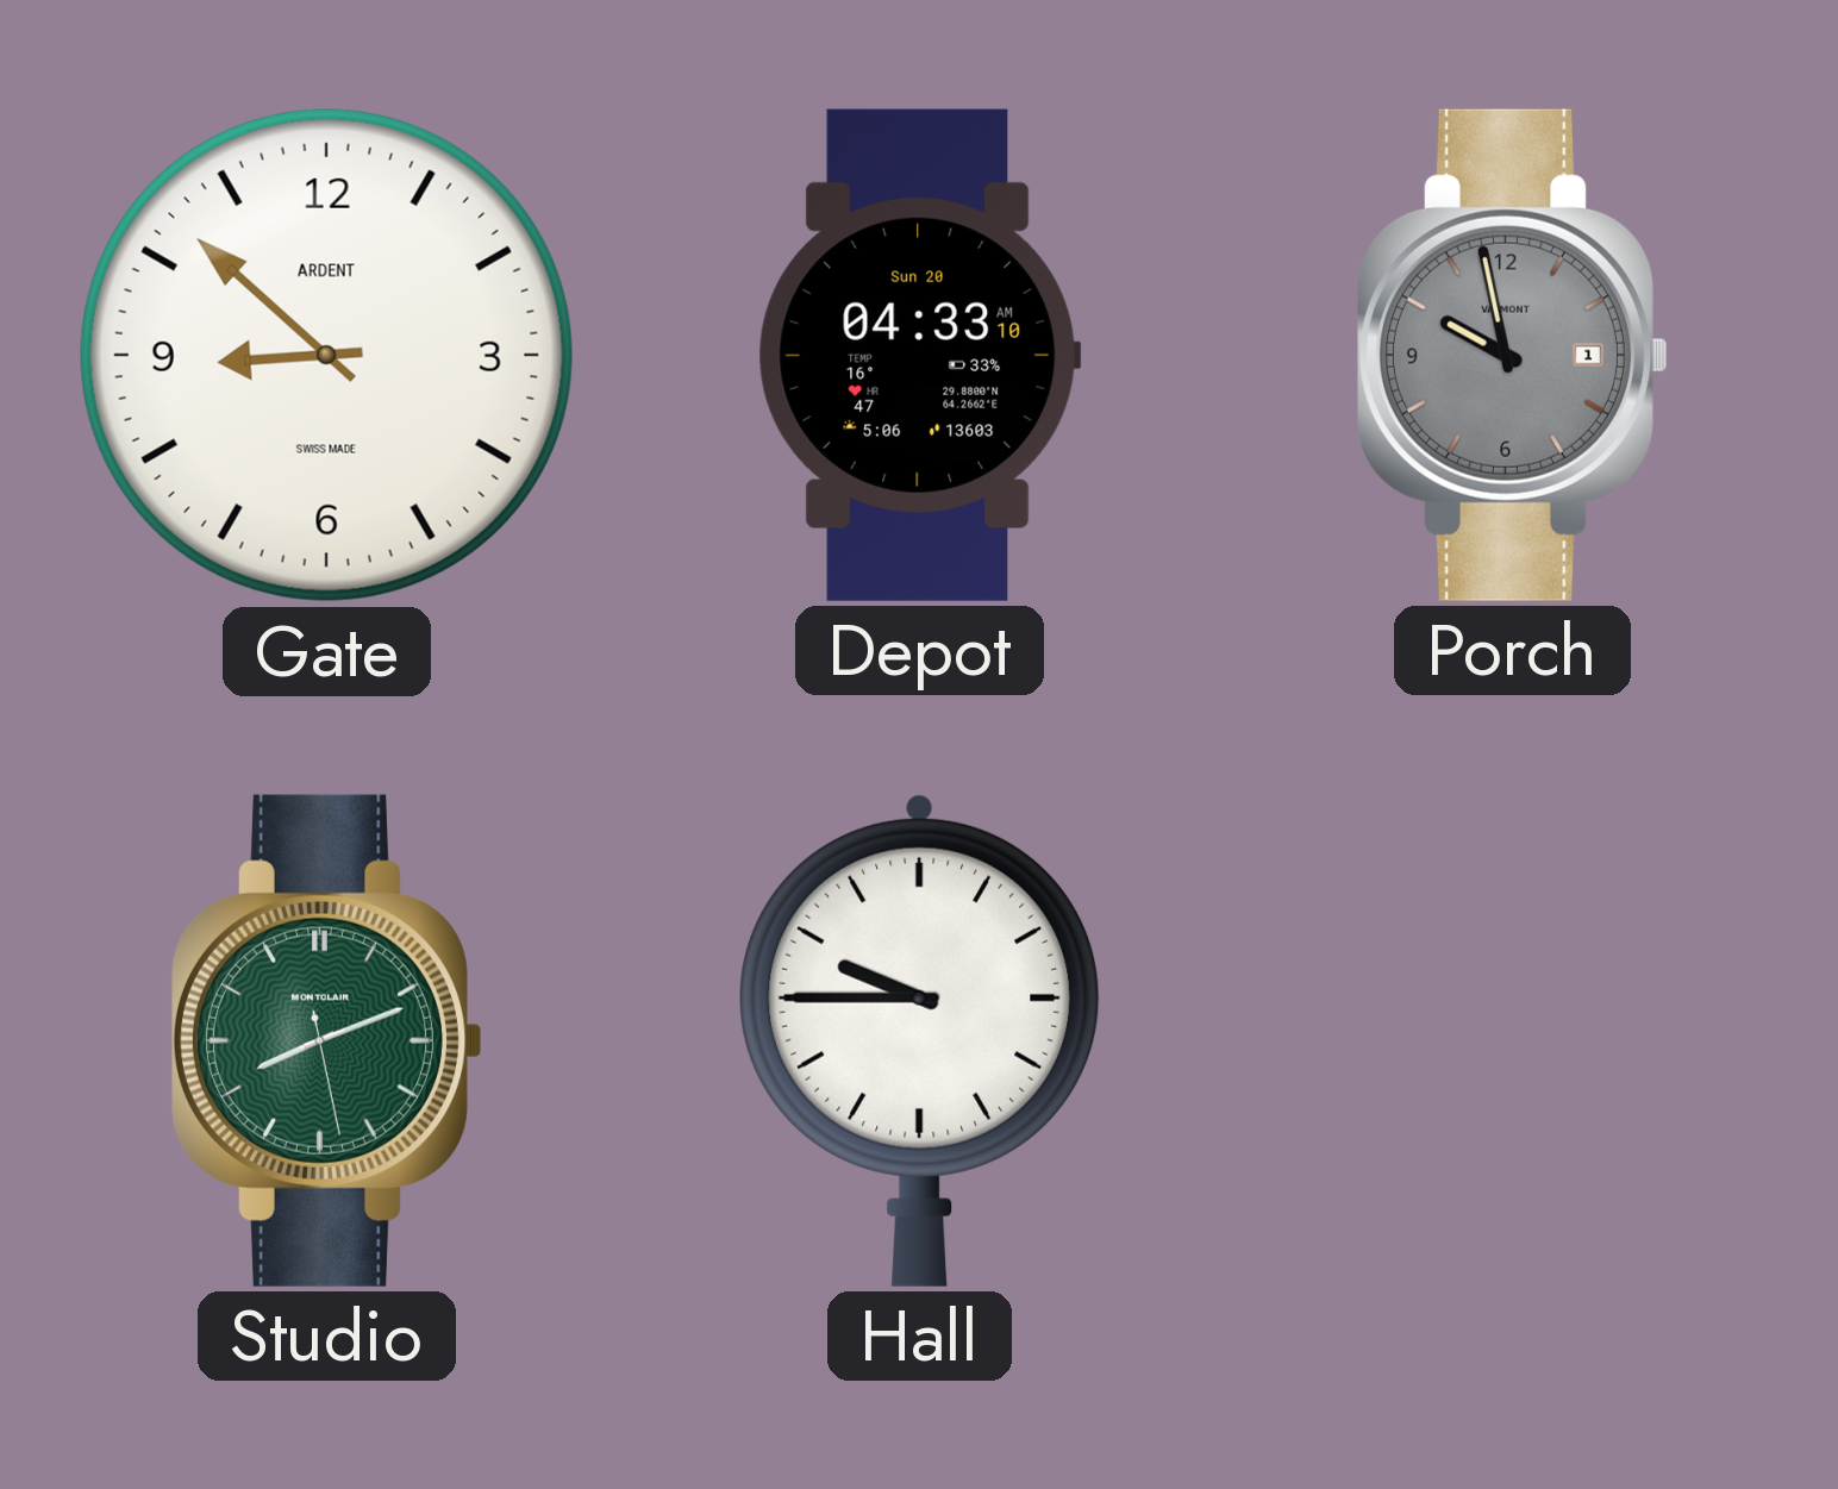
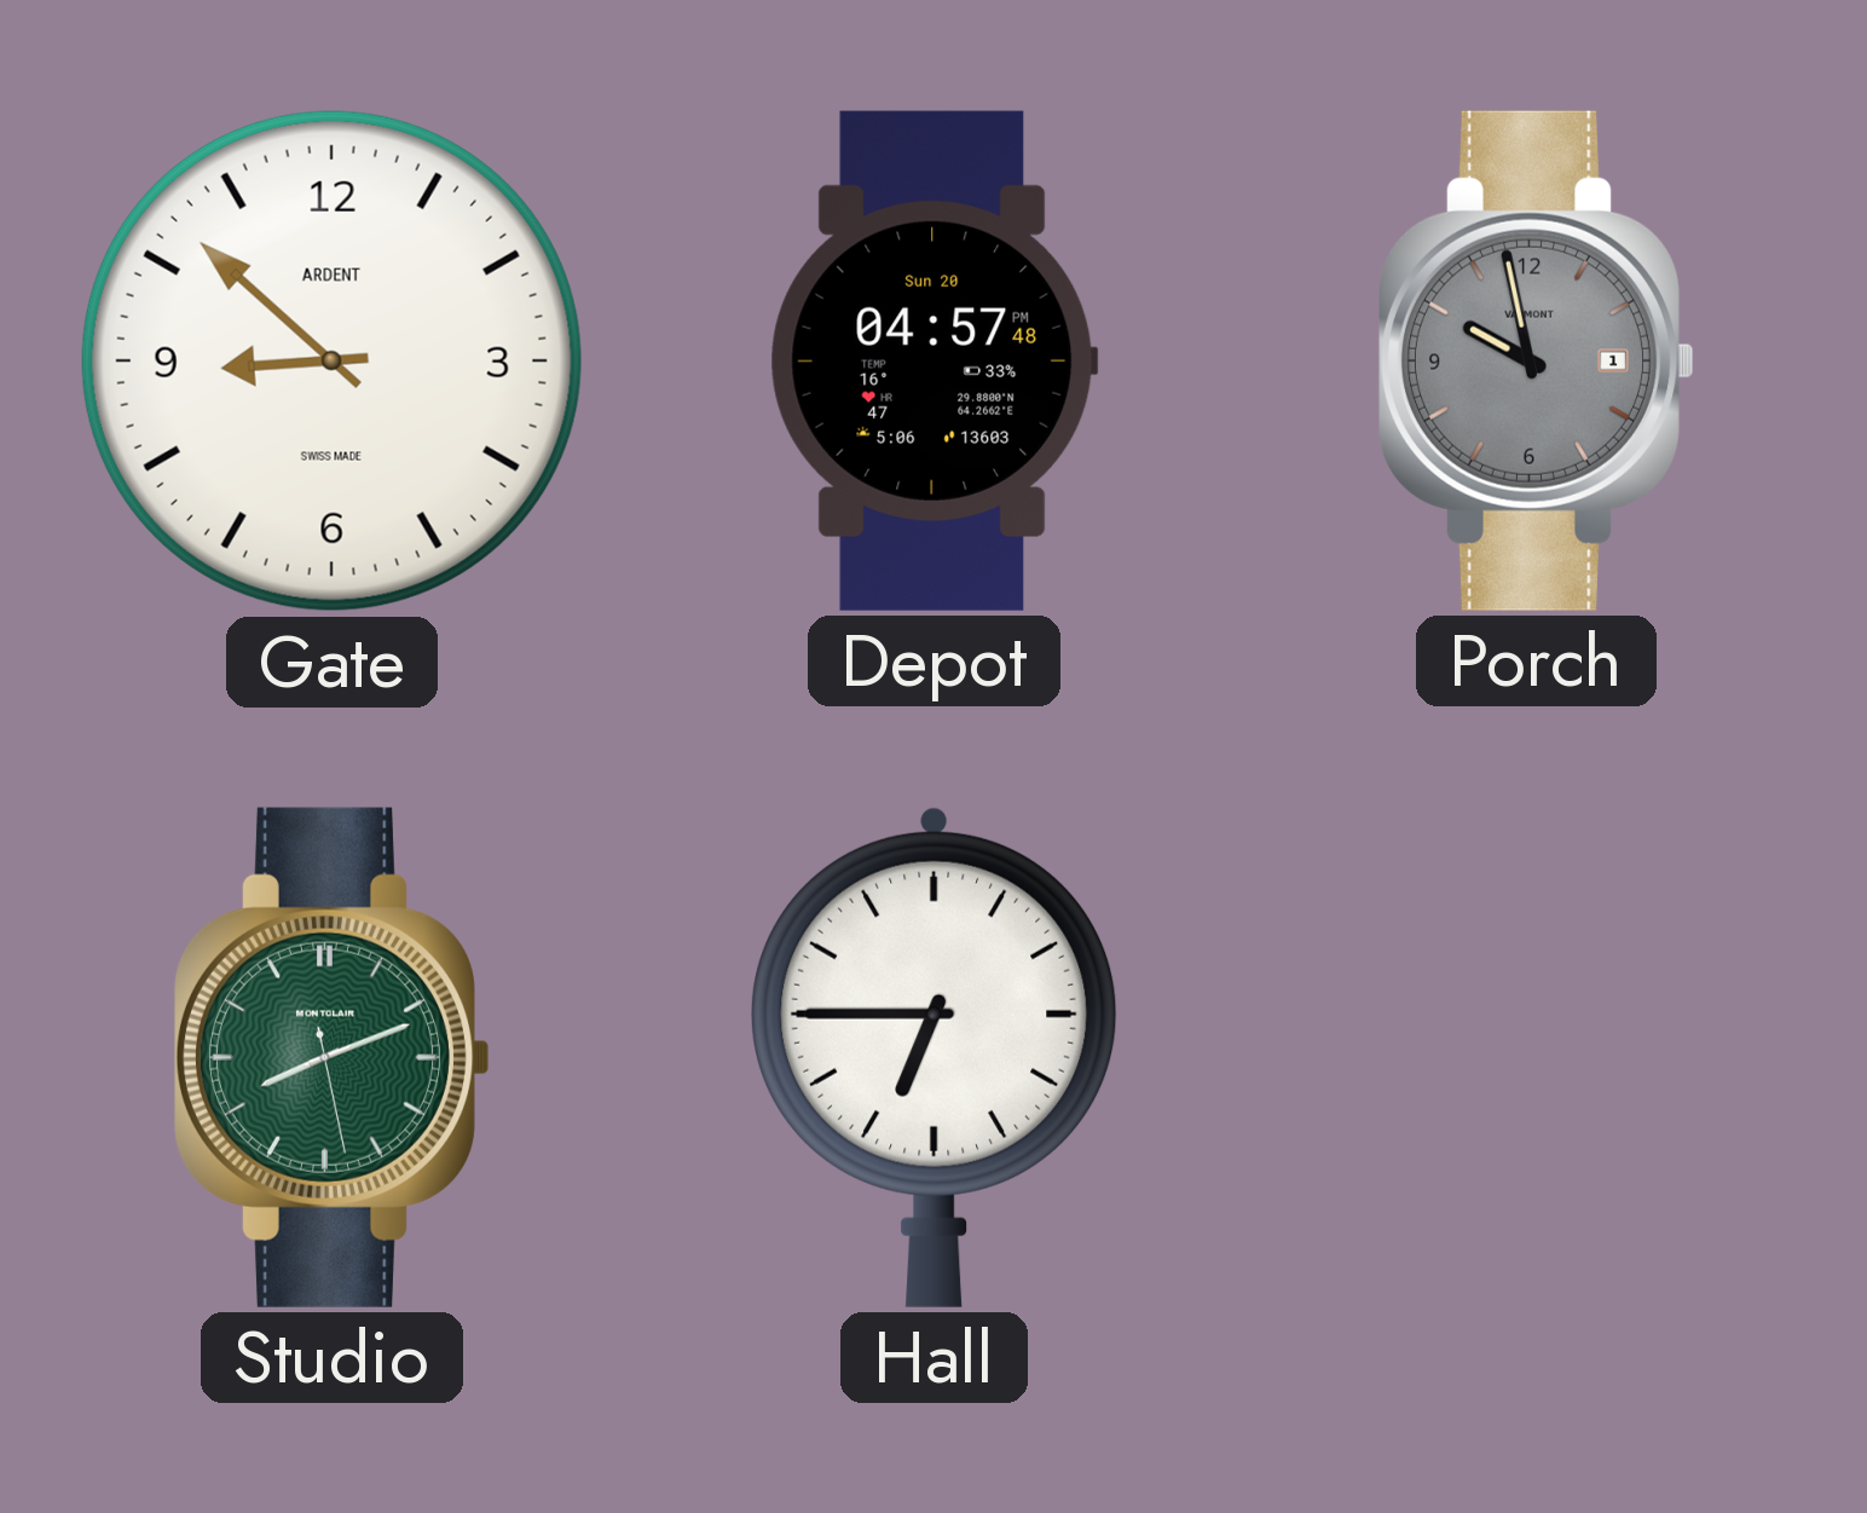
Depot: 04:33 -> 04:57 (934, 360)
Hall: 9:45 -> 6:45 (935, 1057)
